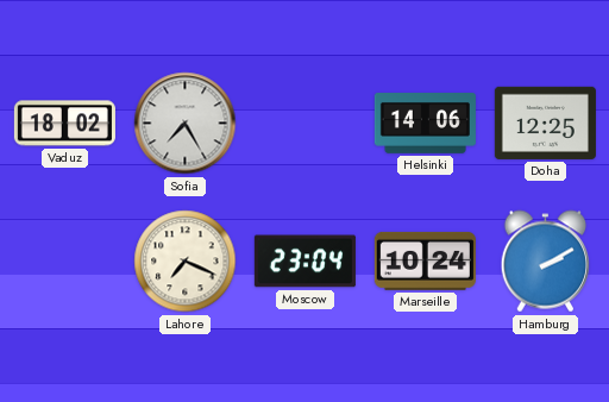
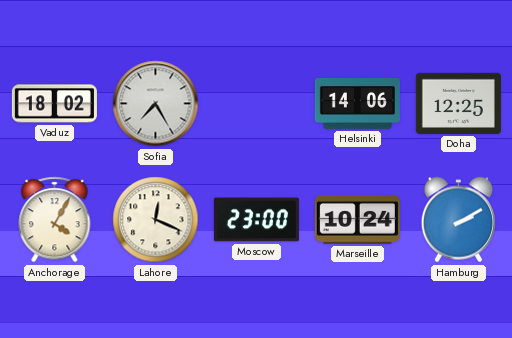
Anchorage: none -> 4:05 (55, 220)
Lahore: 7:19 -> 12:19 (156, 220)
Moscow: 23:04 -> 23:00 (256, 220)
